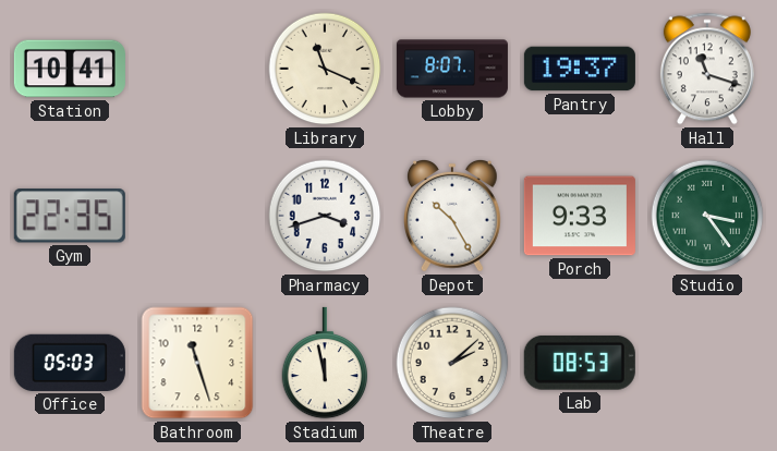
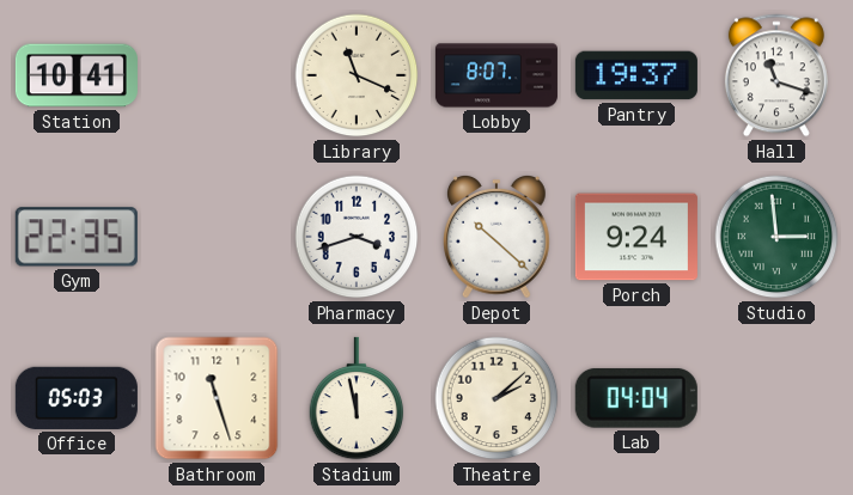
Depot: 10:25 -> 10:22 (498, 237)
Porch: 9:33 -> 9:24 (636, 237)
Studio: 3:24 -> 2:59 (776, 237)
Lab: 08:53 -> 04:04 (636, 398)
